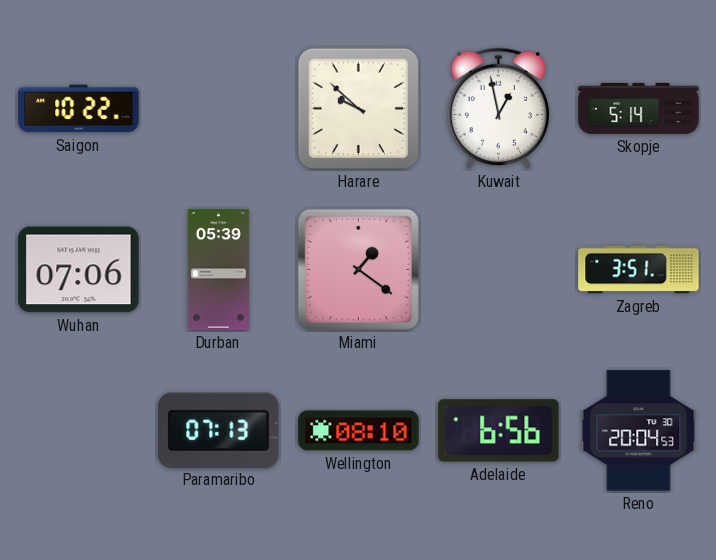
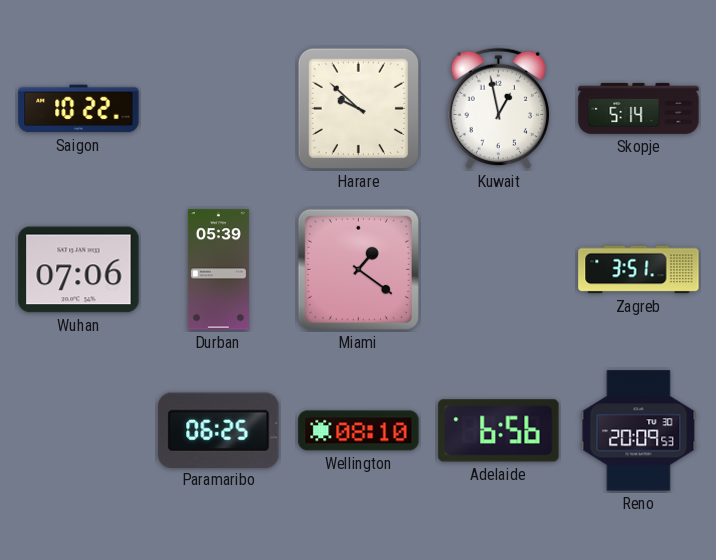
Paramaribo: 07:13 -> 06:25 (219, 430)
Reno: 20:04 -> 20:09 (639, 431)
